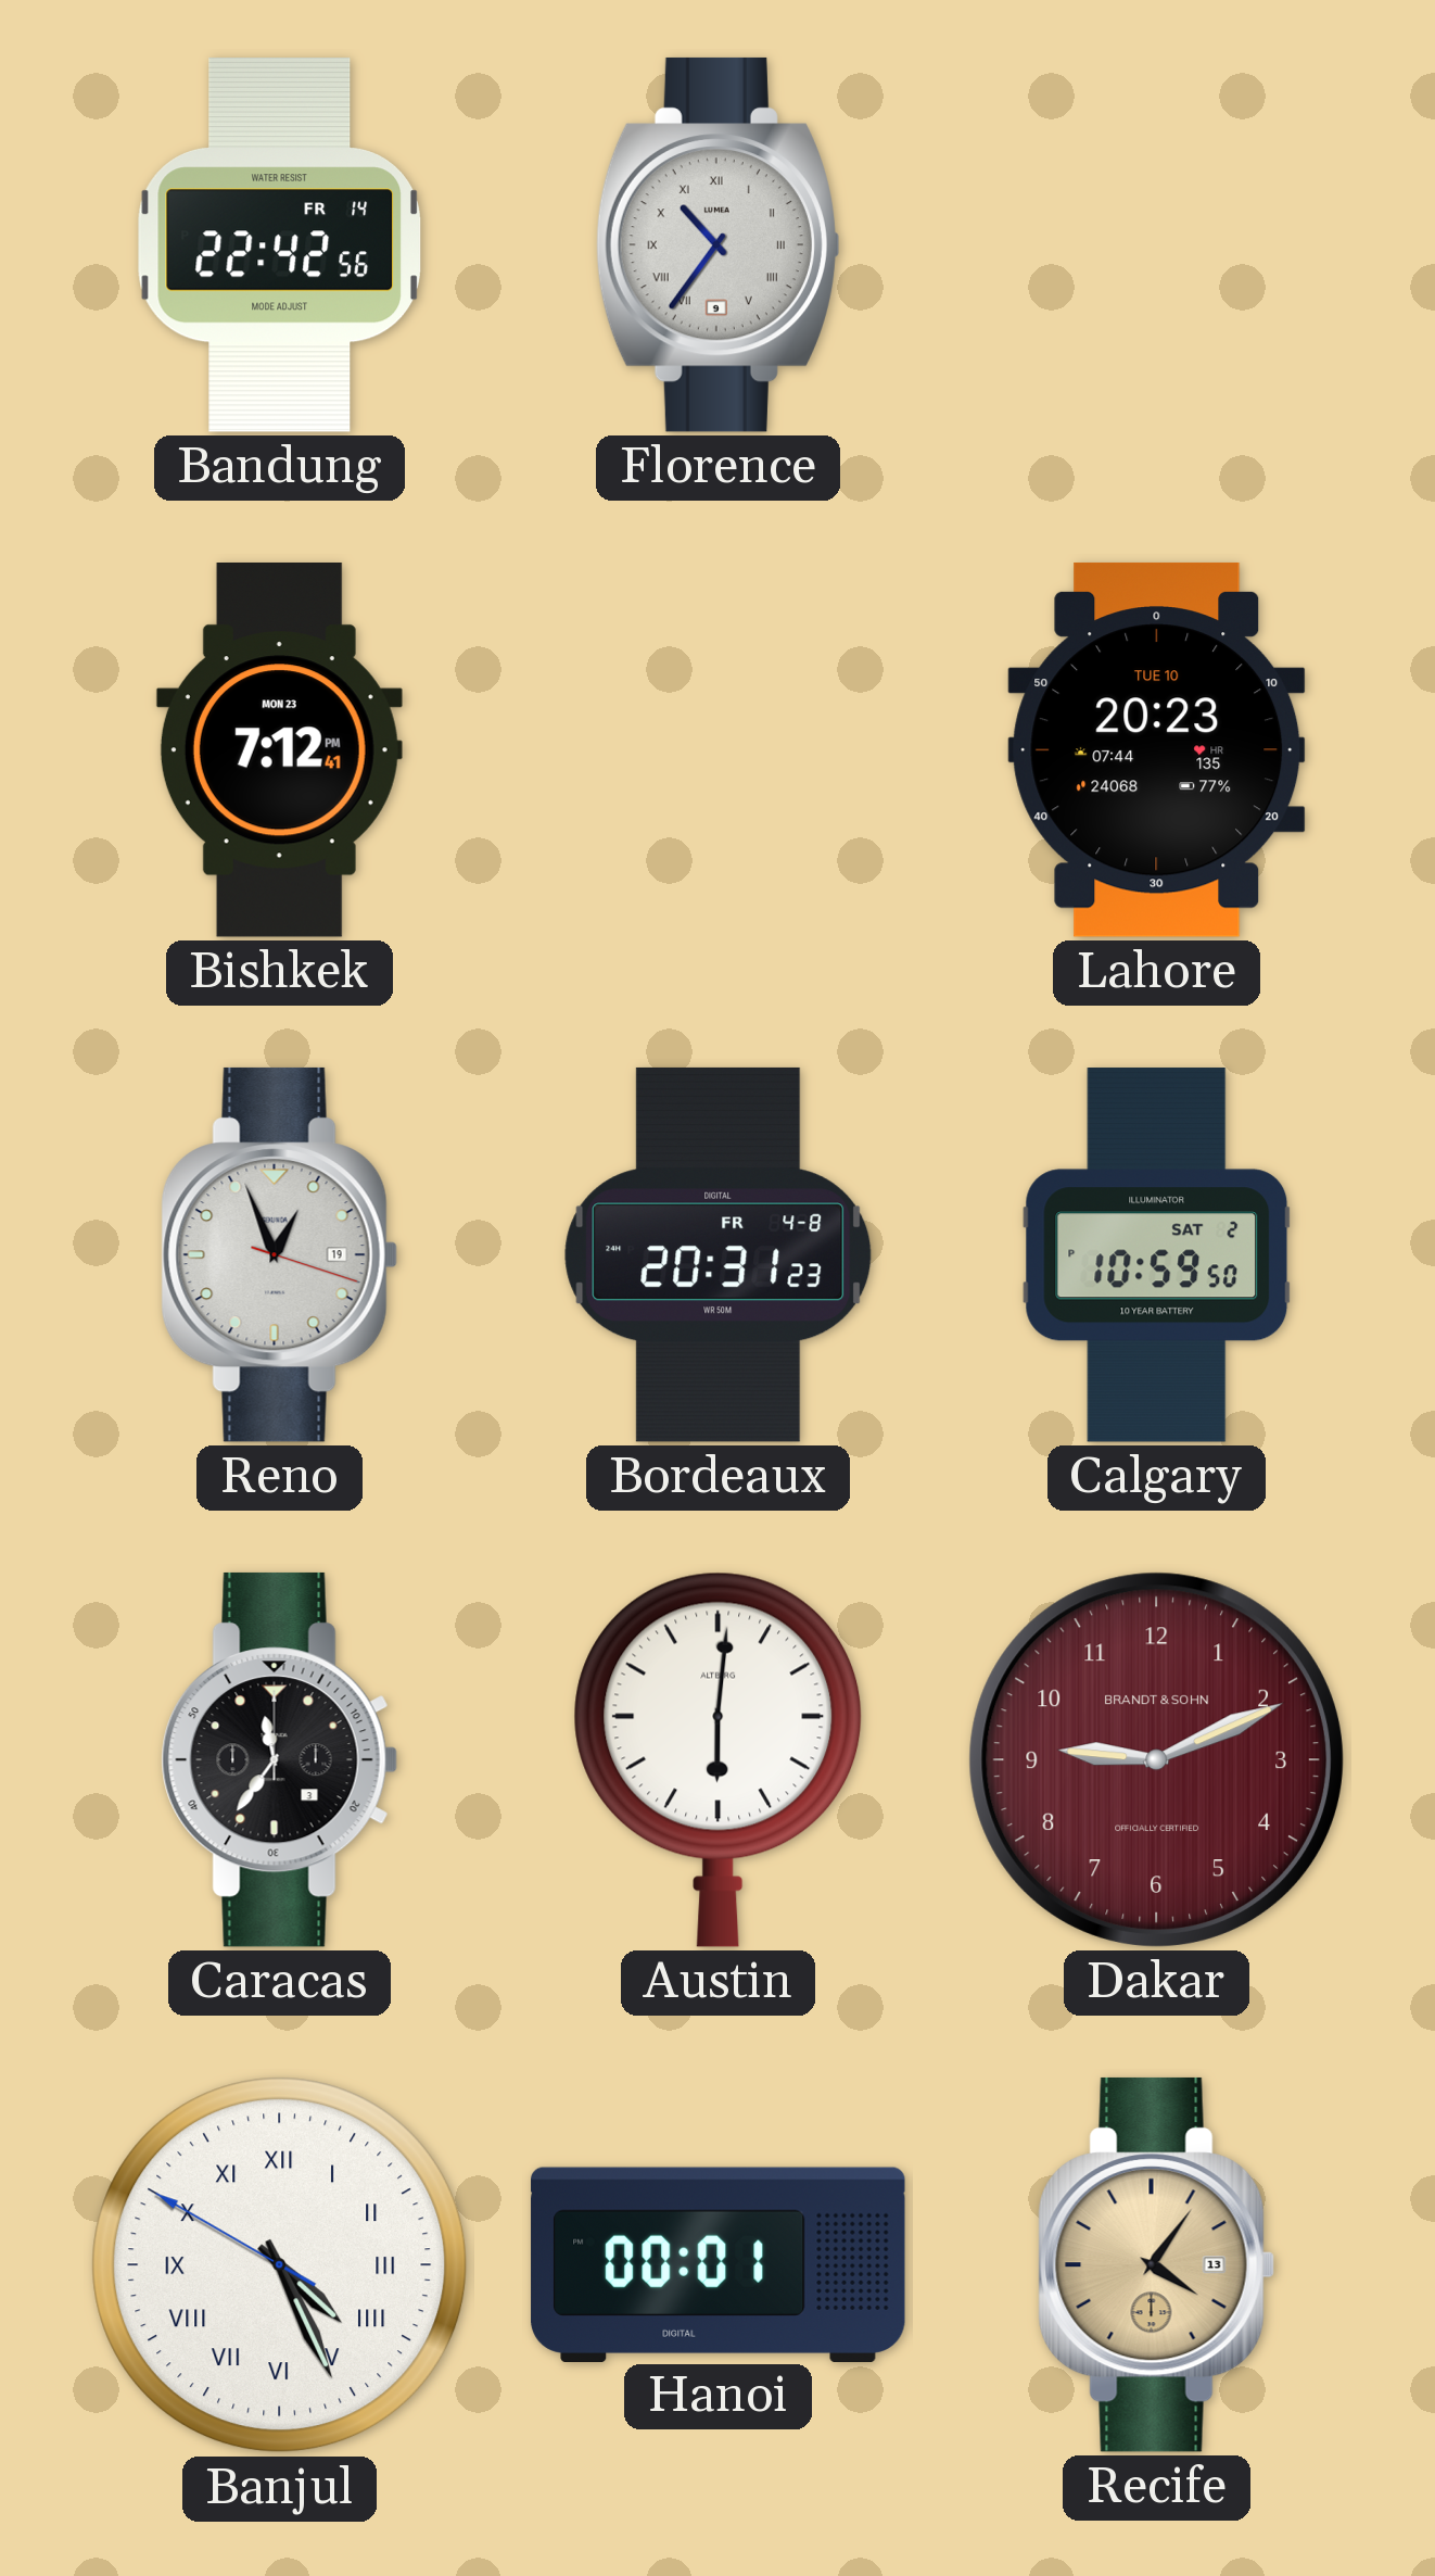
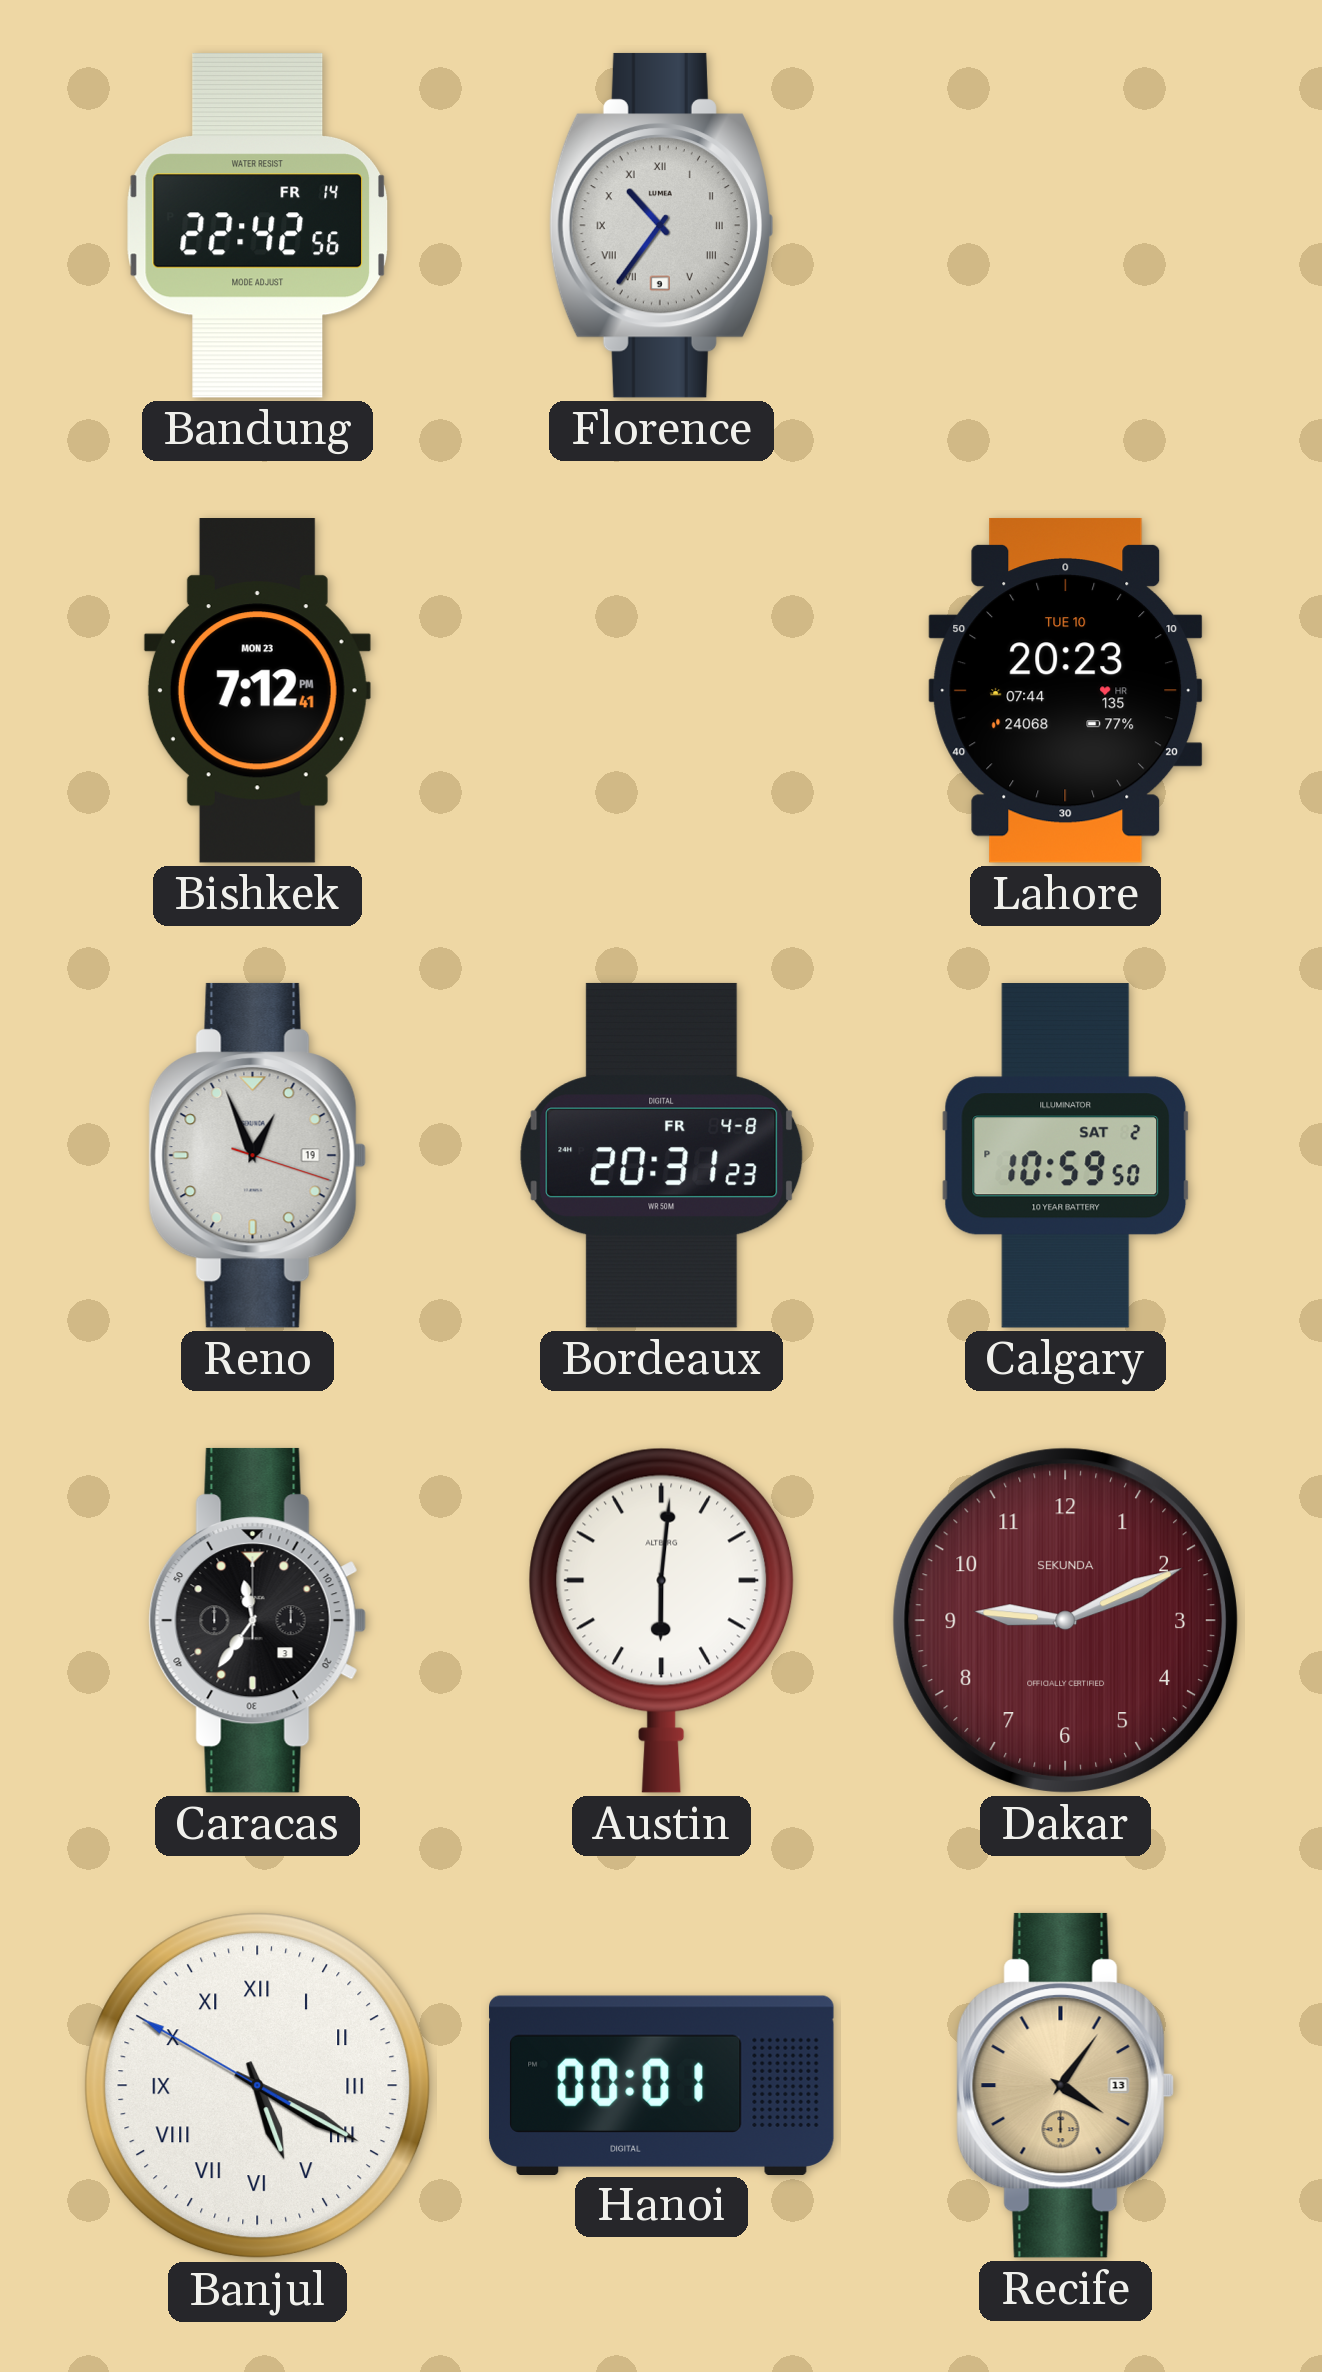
Dakar brand: BRANDT & SOHN -> SEKUNDA (1065, 1620)
Banjul: 4:25 -> 5:19 (258, 2086)
